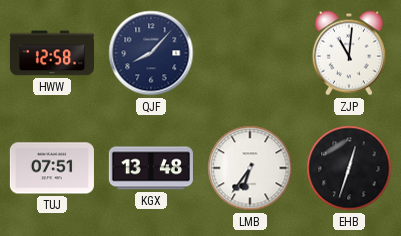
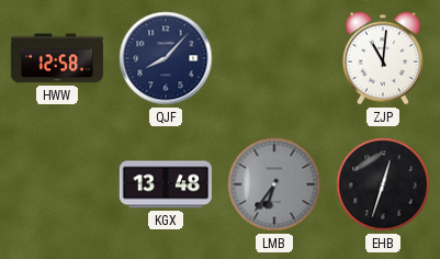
TUJ: 07:51 -> none (52, 168)
LMB dial: white -> grey (274, 184)
